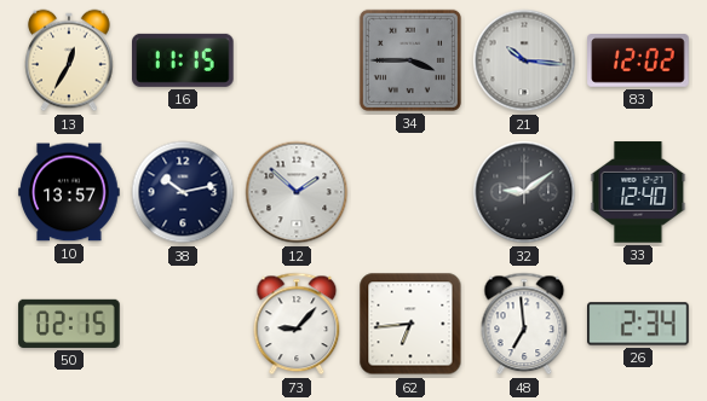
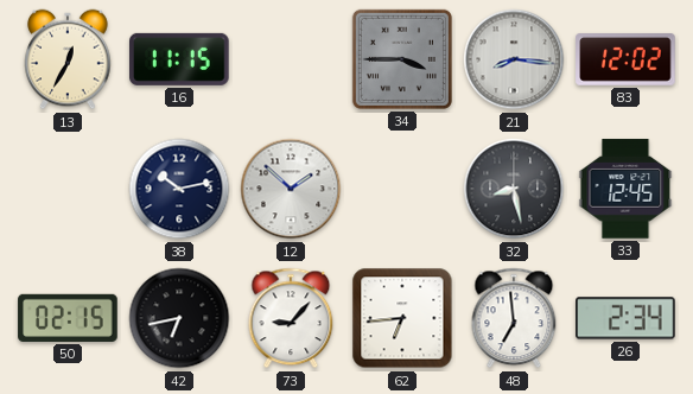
21: 10:16 -> 8:16 (514, 59)
10: 13:57 -> none (69, 192)
32: 9:09 -> 8:28 (514, 189)
33: 12:40 -> 12:45 (625, 189)
42: none -> 6:43 (179, 318)
